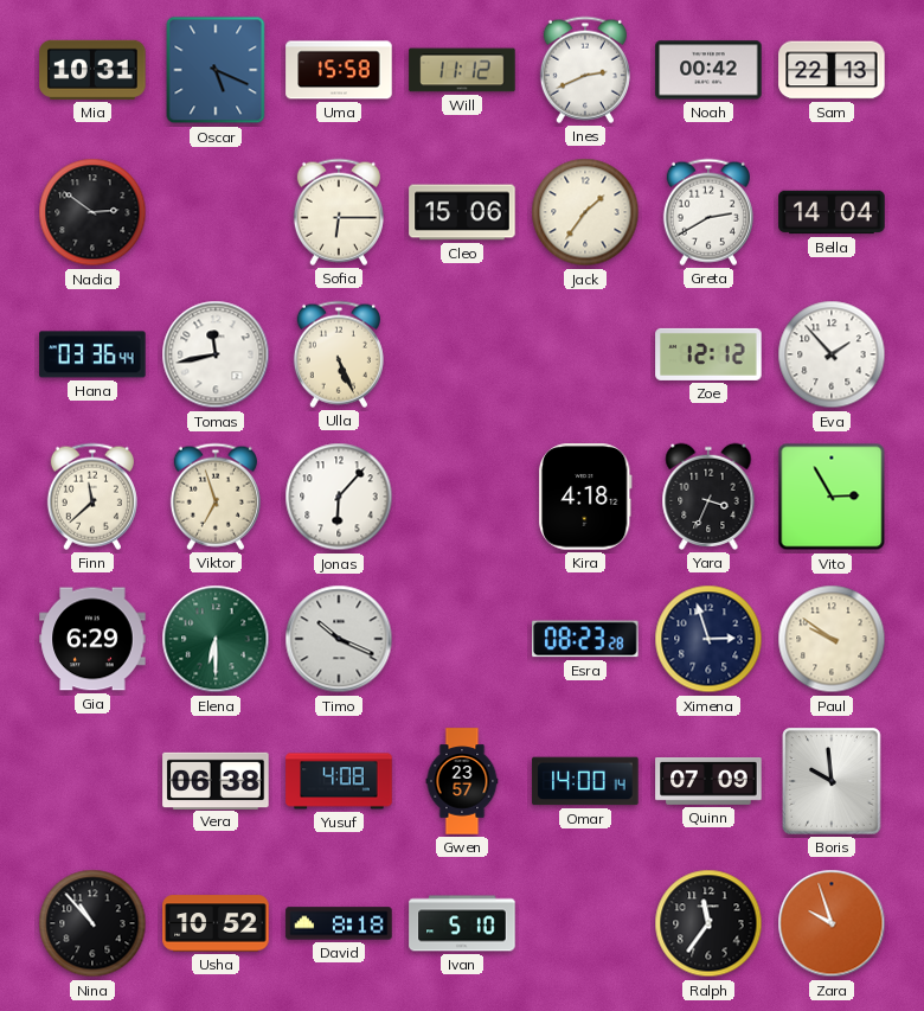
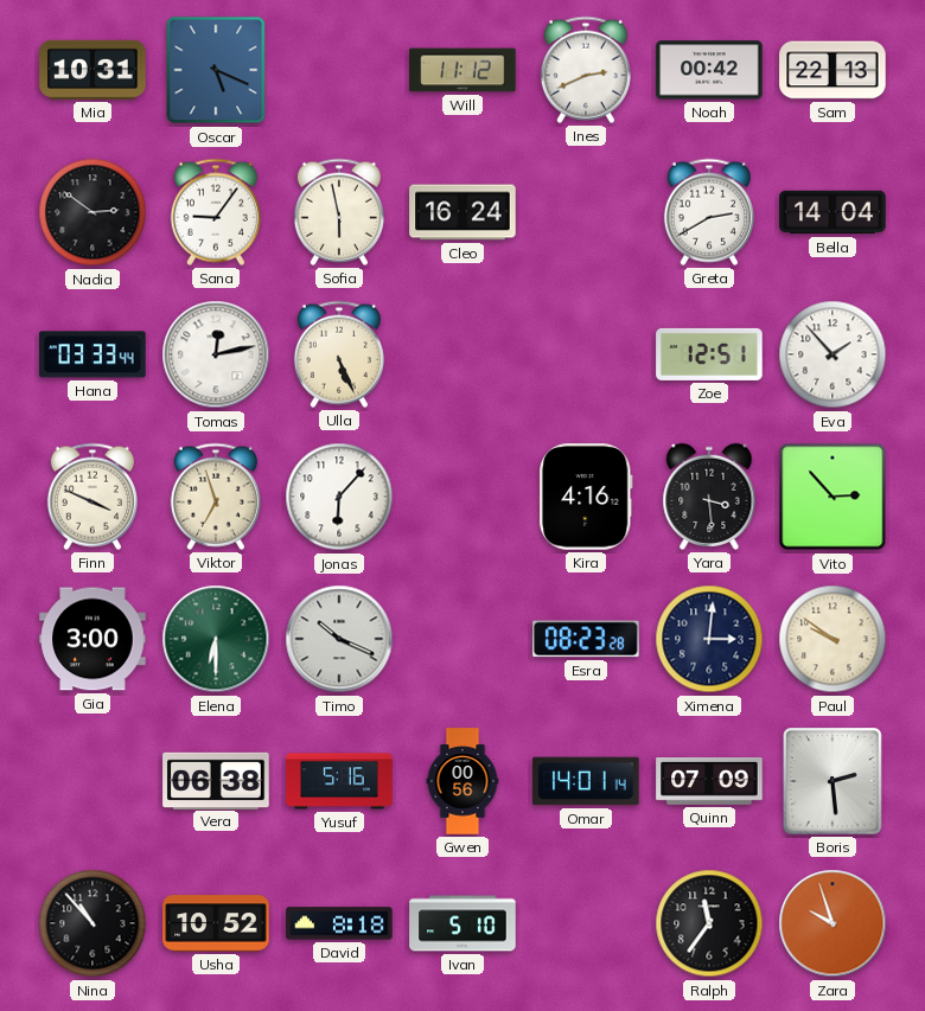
Uma: 15:58 -> none (339, 70)
Sana: none -> 9:06 (216, 212)
Sofia: 6:15 -> 5:58 (339, 212)
Cleo: 15:06 -> 16:24 (462, 212)
Jack: 1:36 -> none (585, 212)
Hana: 03:36 -> 03:33 (92, 354)
Tomas: 11:43 -> 12:13 (216, 354)
Zoe: 12:12 -> 12:51 (709, 354)
Finn: 11:38 -> 3:49 (92, 497)
Kira: 4:18 -> 4:16 (587, 497)
Yara: 3:34 -> 3:29 (709, 497)
Vito: 2:55 -> 2:53 (832, 497)
Gia: 6:29 -> 3:00 (92, 639)
Ximena: 2:57 -> 3:01 (709, 639)
Yusuf: 4:08 -> 5:16 (339, 781)
Gwen: 23:57 -> 00:56 (462, 781)
Omar: 14:00 -> 14:01 (586, 781)
Boris: 9:59 -> 2:29 (832, 781)
